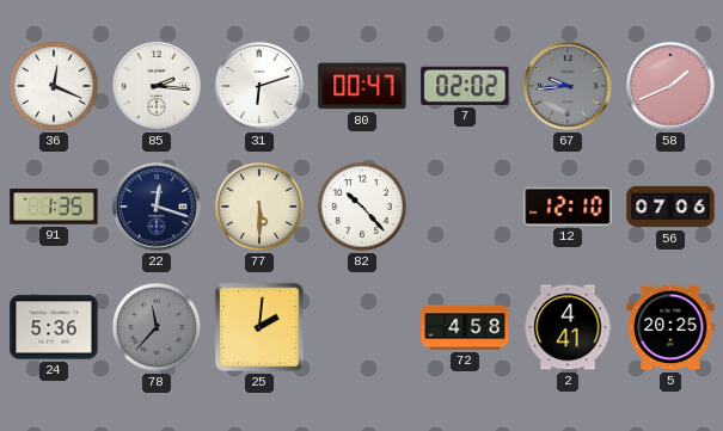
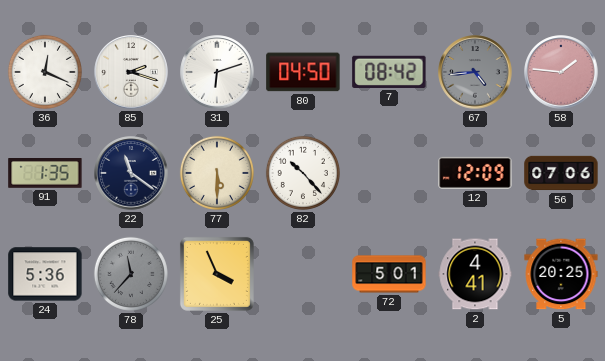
85: 2:16 -> 2:18 (131, 72)
80: 00:47 -> 04:50 (303, 72)
7: 02:02 -> 08:42 (389, 72)
67: 9:44 -> 4:44 (475, 72)
58: 1:41 -> 1:46 (561, 72)
22: 12:18 -> 11:21 (131, 173)
12: 12:10 -> 12:09 (475, 173)
25: 2:01 -> 3:56 (217, 274)
72: 4:58 -> 5:01 (389, 274)
